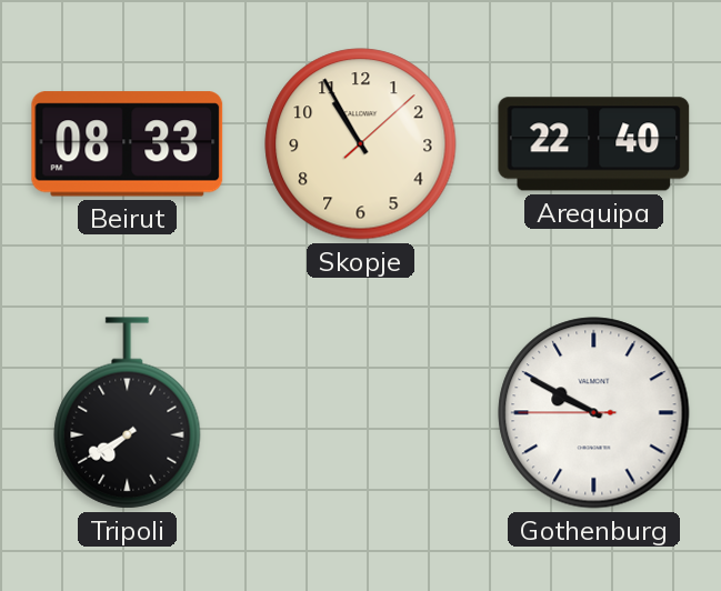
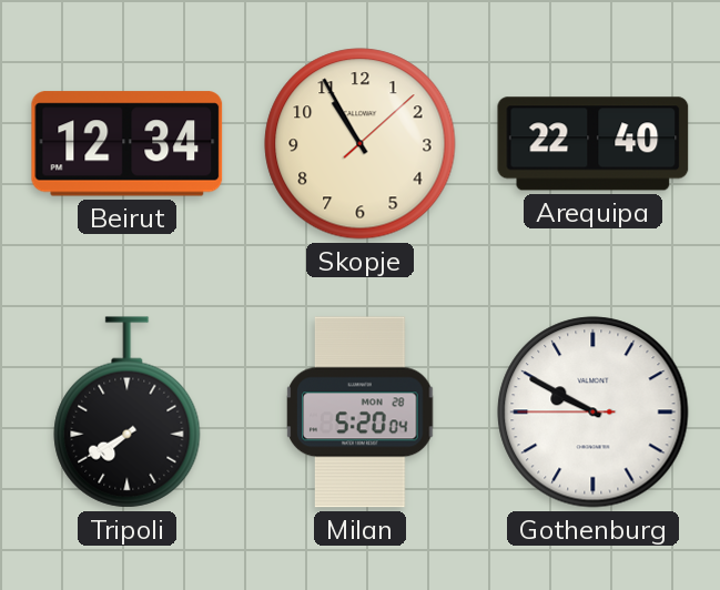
Beirut: 08:33 -> 12:34 (128, 144)
Milan: none -> 5:20 (361, 413)
